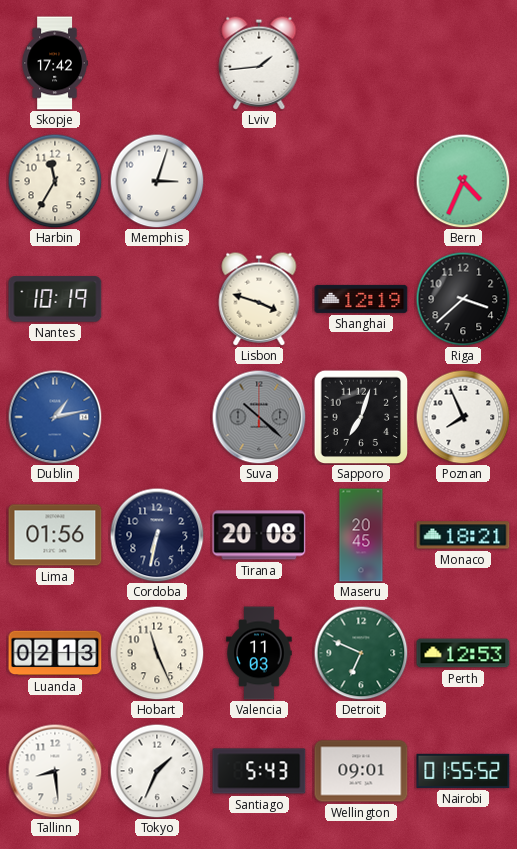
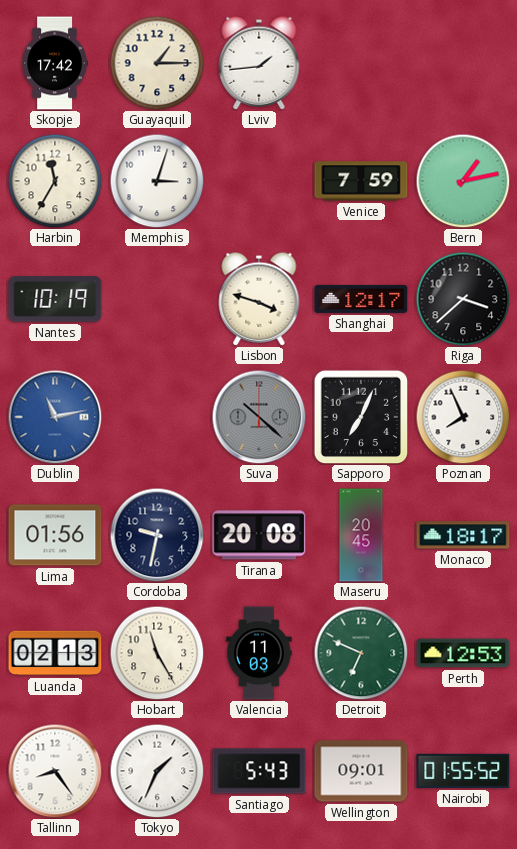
Guayaquil: none -> 1:15 (157, 63)
Venice: none -> 7:59 (361, 181)
Bern: 4:34 -> 1:13 (463, 181)
Shanghai: 12:19 -> 12:17 (361, 299)
Dublin: 1:13 -> 11:13 (55, 417)
Sapporo: 7:03 -> 7:04 (361, 417)
Cordoba: 6:32 -> 9:32 (157, 535)
Monaco: 18:21 -> 18:17 (463, 535)
Hobart: 11:26 -> 11:25 (157, 653)
Tallinn: 8:29 -> 8:24 (55, 771)
